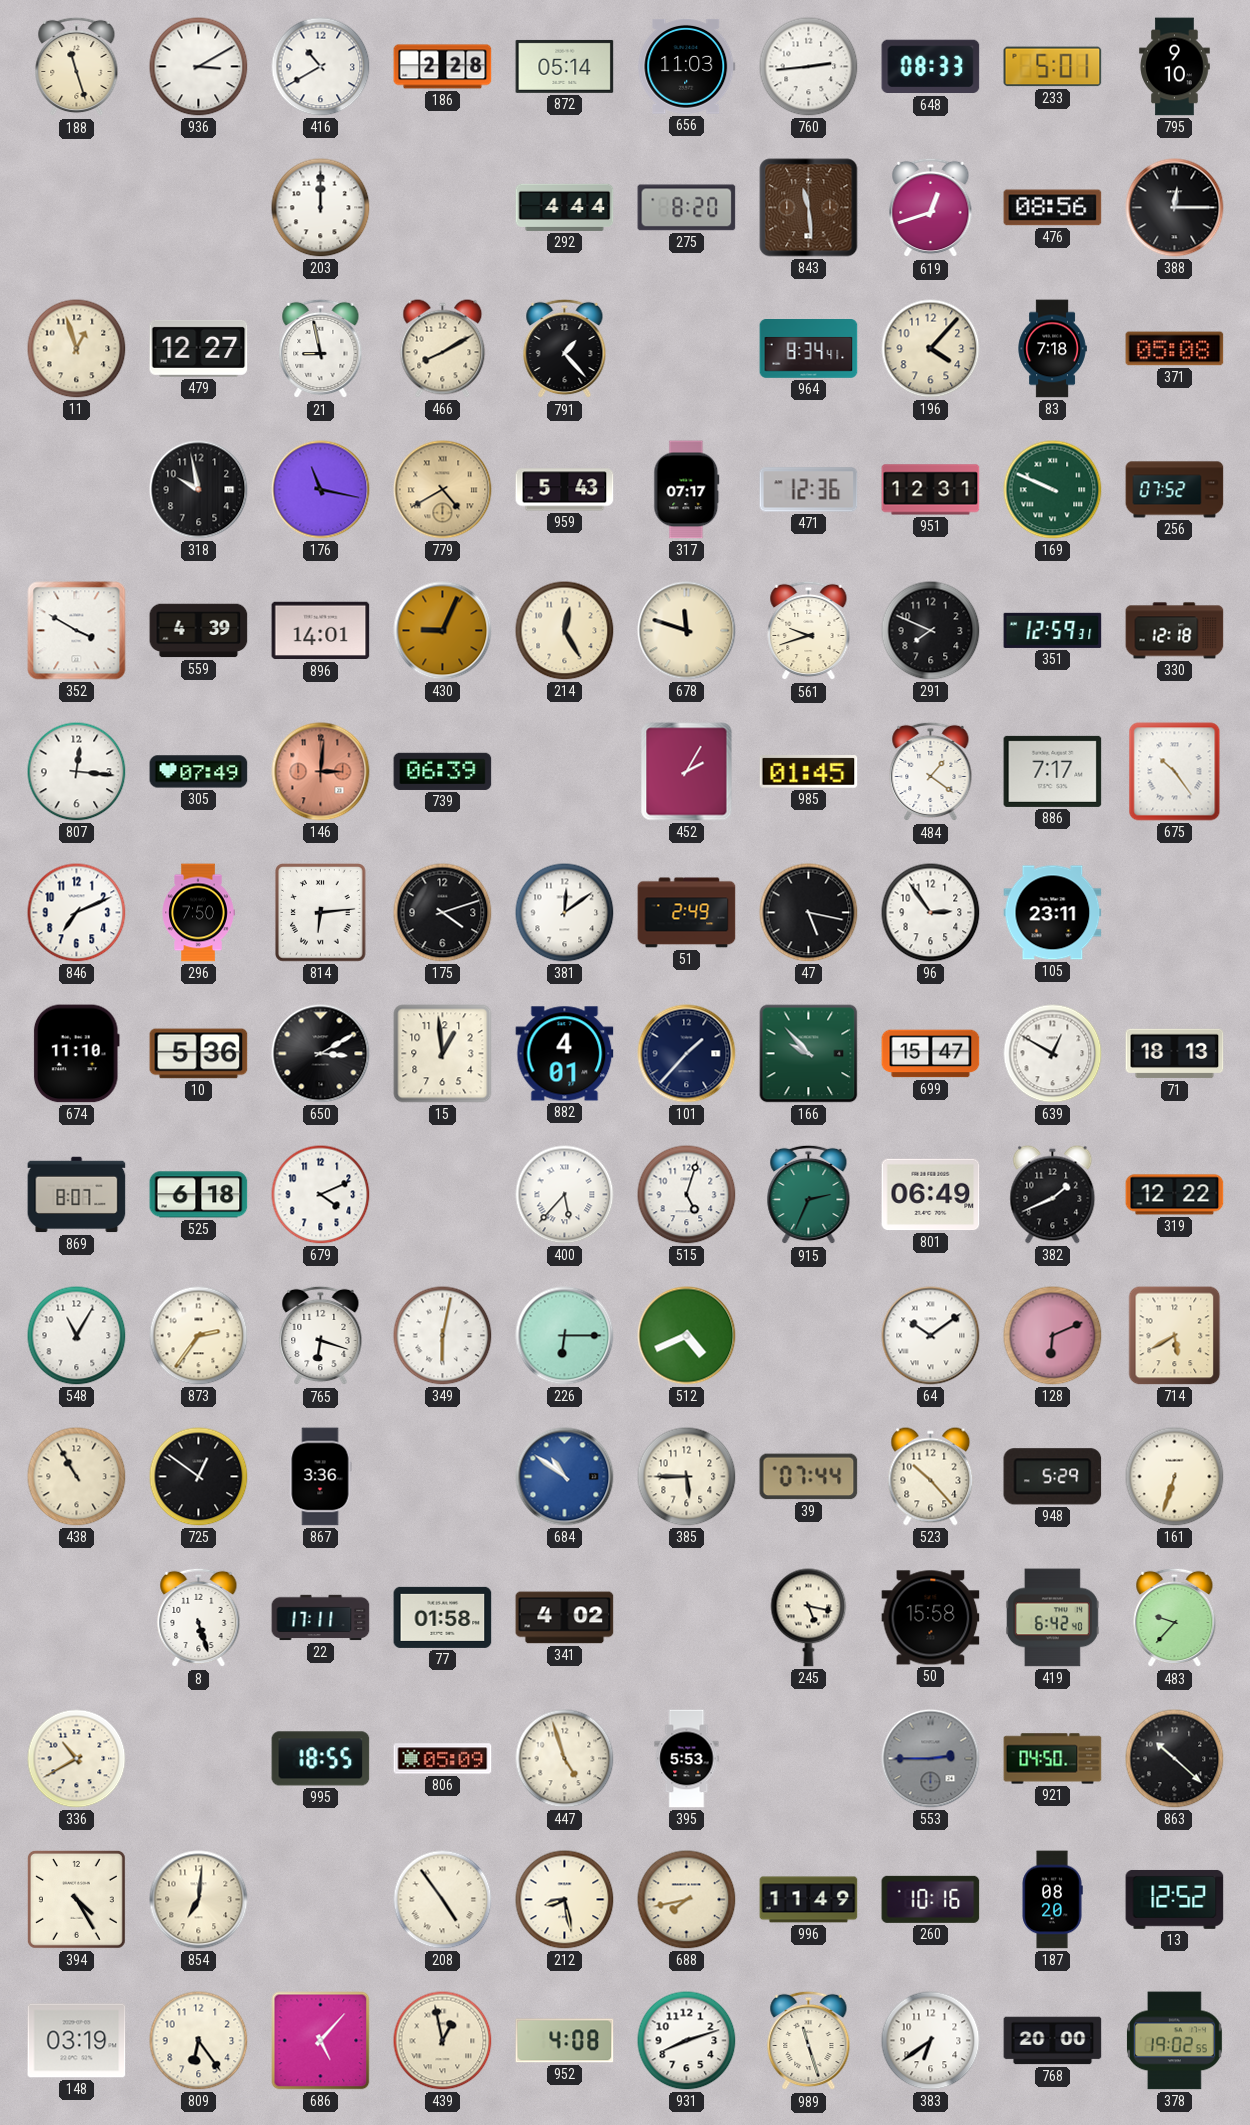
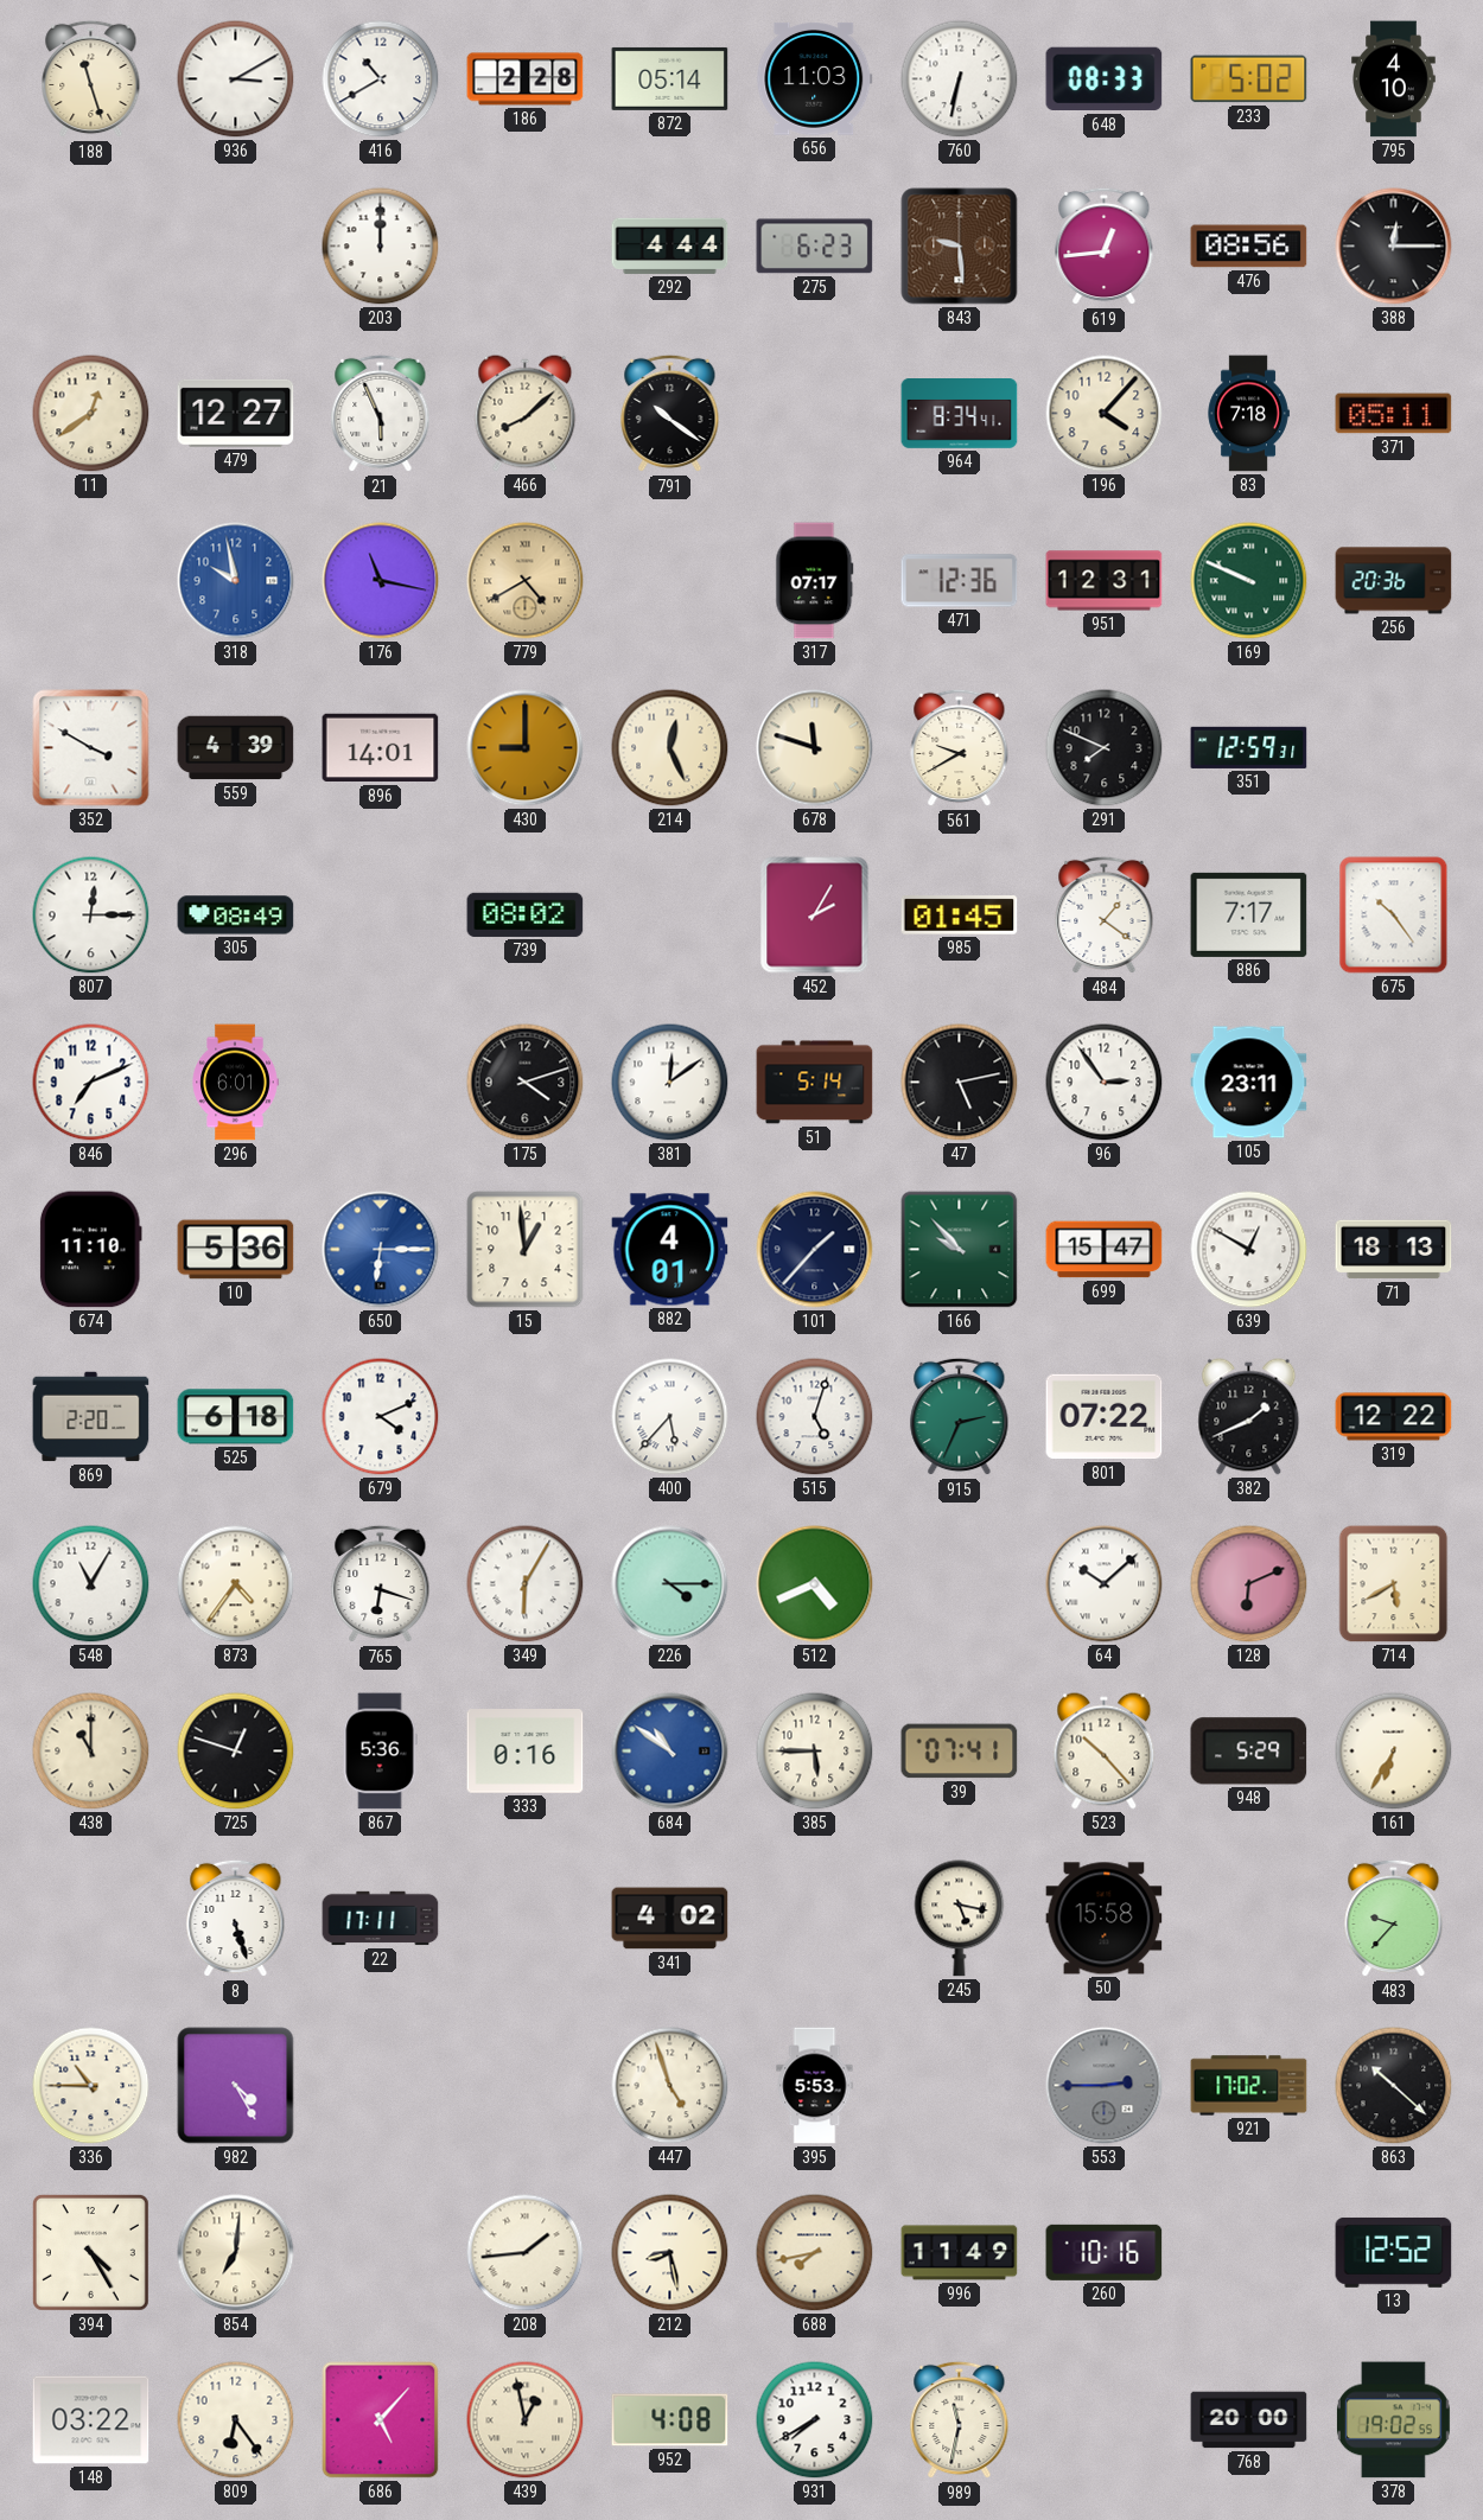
760: 2:44 -> 6:32 (960, 79)
233: 5:01 -> 5:02 (1249, 79)
795: 9:10 -> 4:10 (1394, 79)
275: 8:20 -> 6:23 (815, 247)
843: 11:29 -> 9:29 (960, 247)
619: 12:42 -> 12:44 (1105, 247)
11: 12:57 -> 12:39 (91, 414)
21: 8:58 -> 5:56 (381, 414)
466: 8:10 -> 8:08 (526, 414)
791: 1:23 -> 10:21 (670, 414)
371: 05:08 -> 05:11 (1394, 414)
318 dial: black -> blue (236, 581)
959: 5:43 -> none (565, 490)
256: 07:52 -> 20:36 (1394, 581)
430: 9:04 -> 9:00 (526, 748)
214: 12:25 -> 12:26 (670, 748)
561: 9:42 -> 9:40 (960, 748)
330: 12:18 -> none (1175, 631)
807: 12:16 -> 12:15 (91, 916)
305: 07:49 -> 08:49 (236, 916)
146: 3:01 -> none (321, 772)
739: 06:39 -> 08:02 (526, 914)
296: 7:50 -> 6:01 (235, 1083)
814: 6:14 -> none (321, 913)
51: 2:49 -> 5:14 (815, 1083)
47: 5:17 -> 5:13 (960, 1083)
650: 3:10 -> 6:15 (381, 1250)
650 dial: black -> blue (381, 1250)
869: 8:07 -> 2:20 (91, 1417)
801: 06:49 -> 07:22 (1105, 1417)
873: 2:36 -> 4:36 (236, 1584)
349: 6:02 -> 6:05 (526, 1584)
226: 6:15 -> 4:15 (670, 1584)
64: 10:09 -> 10:08 (1105, 1584)
438: 10:55 -> 11:00 (91, 1752)
725: 12:51 -> 12:48 (236, 1752)
867: 3:36 -> 5:36 (380, 1752)
333: none -> 0:16 (526, 1752)
39: 07:44 -> 07:41 (960, 1752)
161: 6:33 -> 6:35 (1394, 1752)
77: 01:58 -> none (443, 1617)
419: 6:42 -> none (1052, 1618)
336: 10:40 -> 10:45 (91, 2086)
982: none -> 4:25 (236, 2086)
995: 18:55 -> none (321, 1759)
806: 05:09 -> none (443, 1759)
921: 04:50 -> 17:02 (1249, 2086)
208: 4:54 -> 1:44 (526, 2253)
187: 08:20 -> none (1052, 1900)
148: 03:19 -> 03:22 (91, 2420)
931: 8:12 -> 7:40 (815, 2420)
989: 11:27 -> 11:32 (960, 2420)
383: 6:39 -> none (931, 2041)
